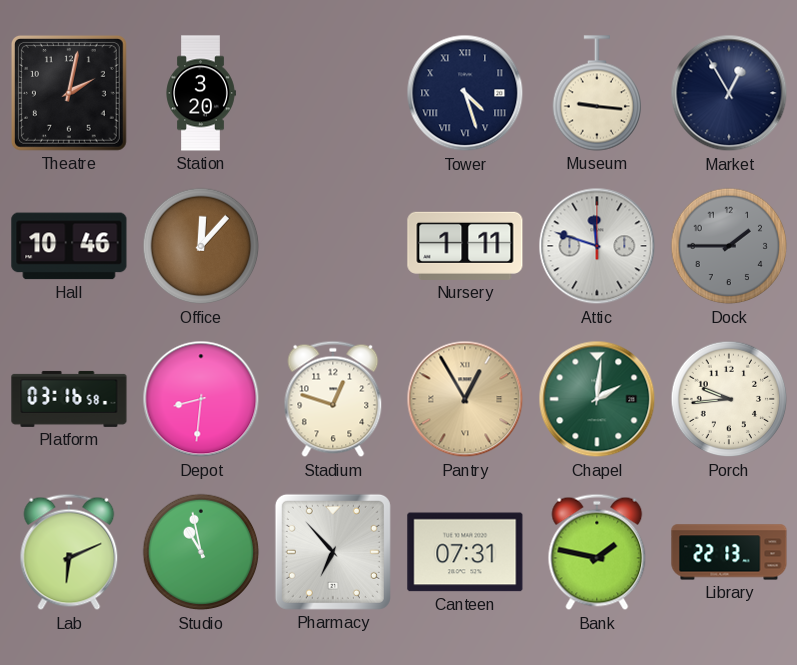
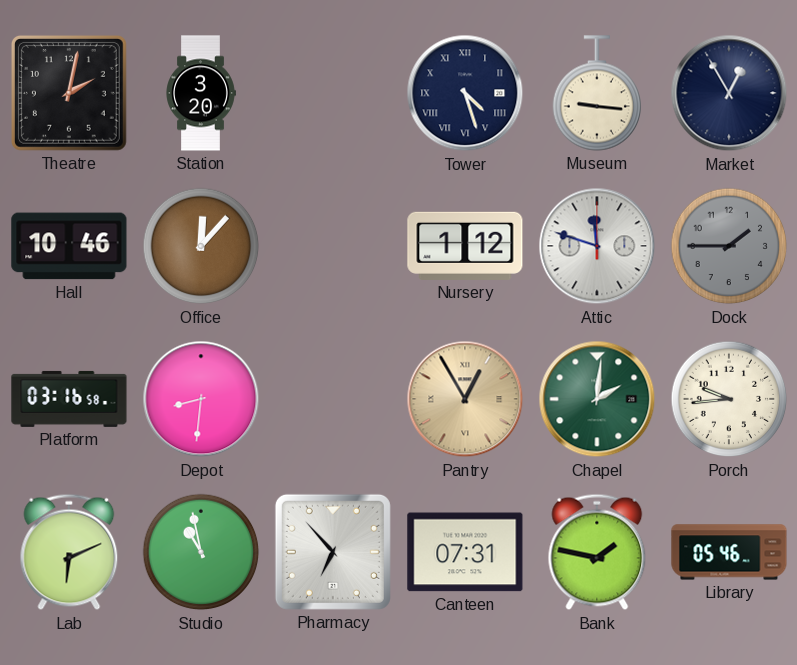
Nursery: 1:11 -> 1:12 (465, 246)
Stadium: 12:48 -> none (333, 399)
Library: 22:13 -> 05:46 (729, 552)
